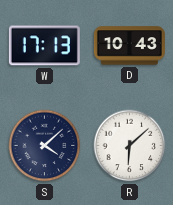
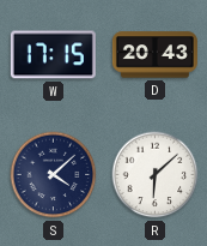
W: 17:13 -> 17:15 (53, 55)
D: 10:43 -> 20:43 (154, 55)
